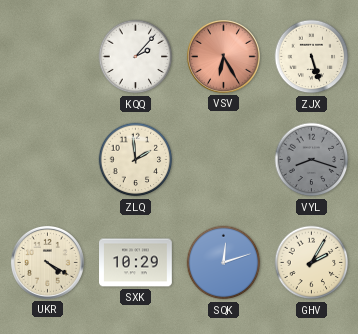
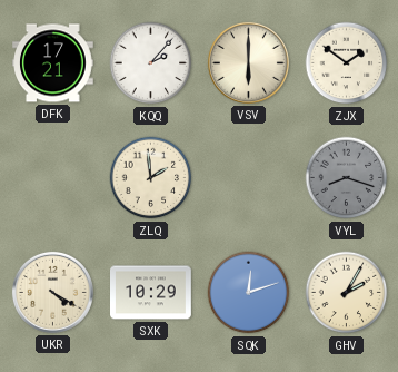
DFK: none -> 17:21 (53, 63)
VSV: 6:25 -> 6:00 (248, 62)
VSV dial: salmon -> cream (248, 62)
ZJX: 5:27 -> 1:51 (347, 63)
